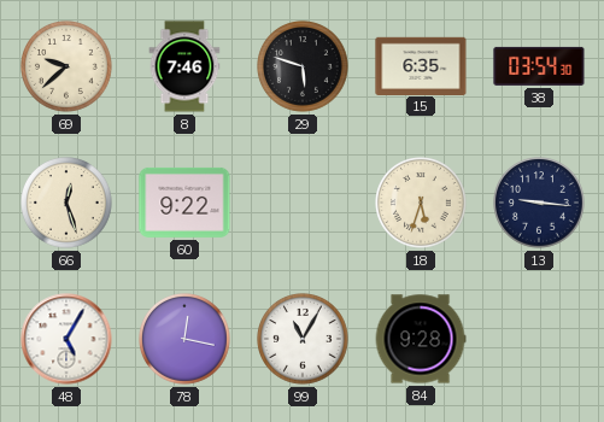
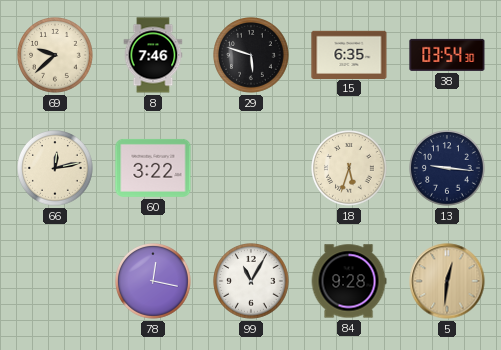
66: 12:27 -> 12:13 (55, 168)
60: 9:22 -> 3:22 (153, 168)
48: 5:05 -> none (66, 339)
5: none -> 12:31 (447, 281)
